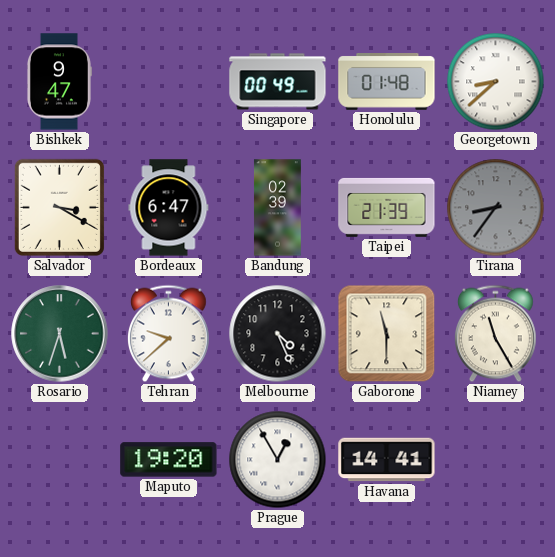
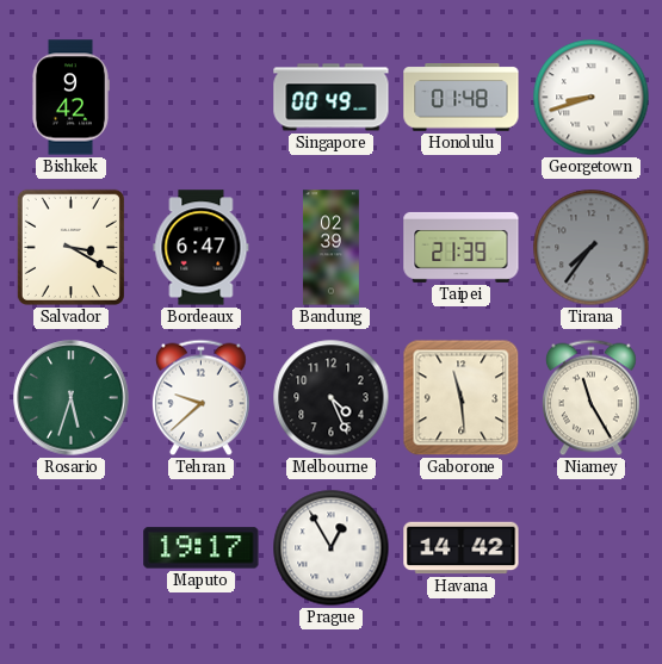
Bishkek: 9:47 -> 9:42 (70, 98)
Georgetown: 8:38 -> 8:42 (592, 98)
Tirana: 8:36 -> 7:36 (592, 248)
Gaborone: 11:30 -> 11:29 (462, 398)
Maputo: 19:20 -> 19:17 (202, 548)
Havana: 14:41 -> 14:42 (462, 548)
